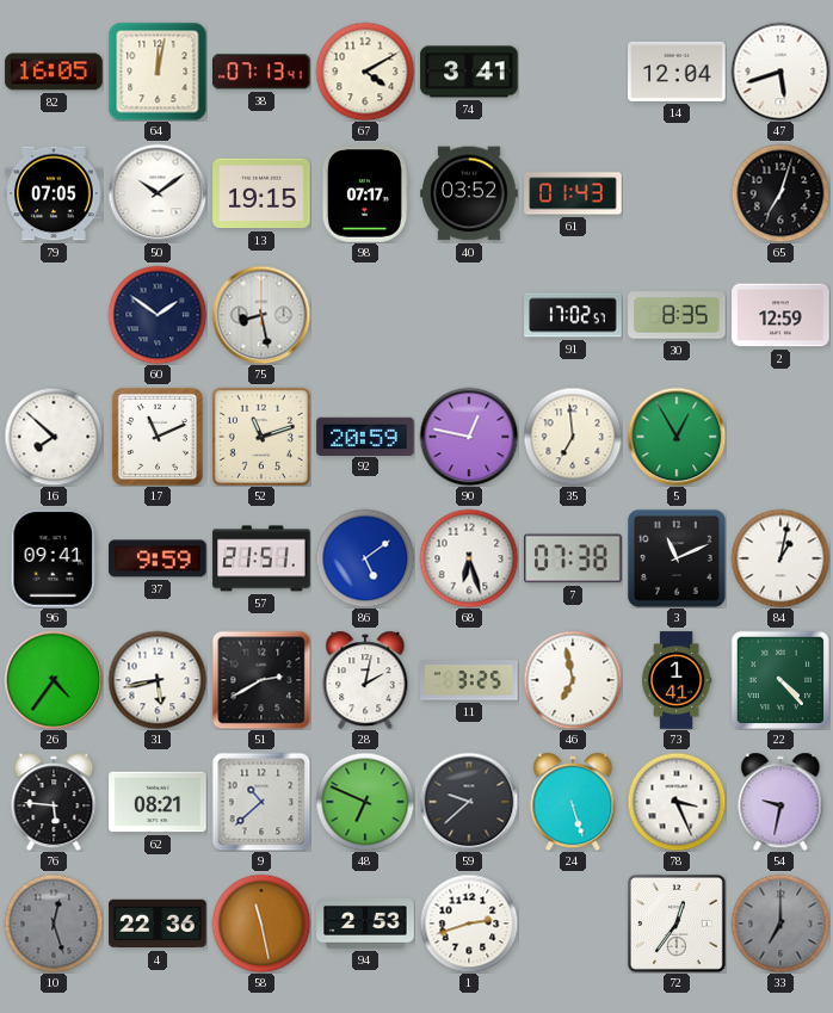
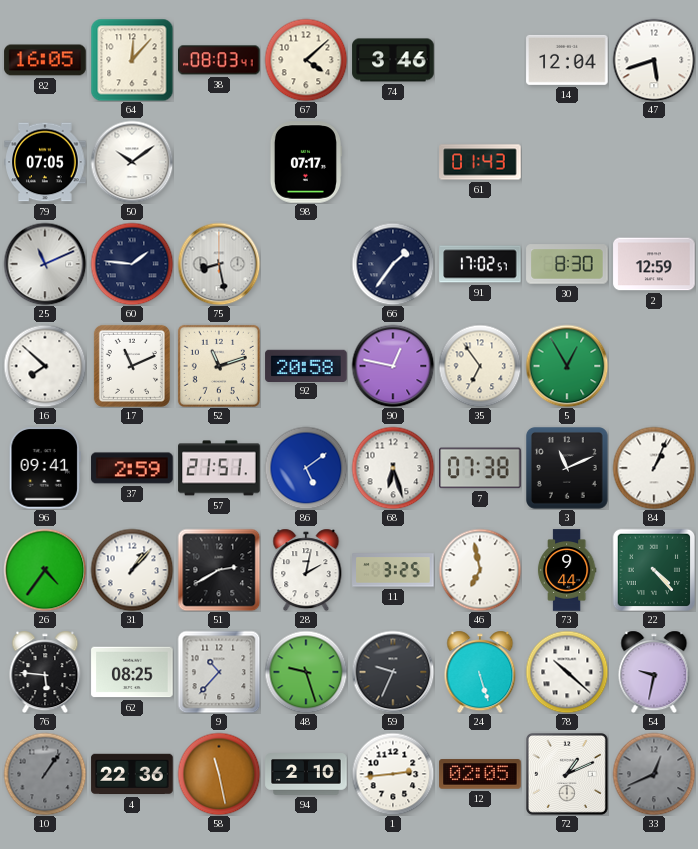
64: 12:02 -> 12:07 (132, 60)
38: 07:13 -> 08:03 (219, 60)
67: 4:10 -> 4:08 (306, 60)
74: 3:41 -> 3:46 (393, 60)
13: 19:15 -> none (261, 193)
40: 03:52 -> none (469, 193)
65: 7:03 -> none (780, 193)
25: none -> 11:11 (45, 264)
60: 1:51 -> 1:46 (132, 264)
66: none -> 1:36 (393, 264)
30: 8:35 -> 8:30 (567, 264)
92: 20:59 -> 20:58 (306, 365)
35: 6:59 -> 6:54 (480, 366)
37: 9:59 -> 2:59 (132, 468)
84: 1:02 -> 1:04 (654, 468)
31: 5:43 -> 1:07 (132, 570)
73: 1:41 -> 9:44 (567, 570)
62: 08:21 -> 08:25 (132, 672)
9: 10:38 -> 10:37 (219, 672)
48: 6:49 -> 9:27 (306, 672)
59: 9:38 -> 9:34 (393, 672)
78: 3:26 -> 10:22 (567, 672)
10: 12:27 -> 1:06 (45, 774)
94: 2:53 -> 2:10 (306, 774)
1: 2:42 -> 2:44 (393, 774)
12: none -> 02:05 (480, 774)
72: 12:36 -> 1:11 (567, 774)
33: 7:00 -> 12:41 (654, 774)
